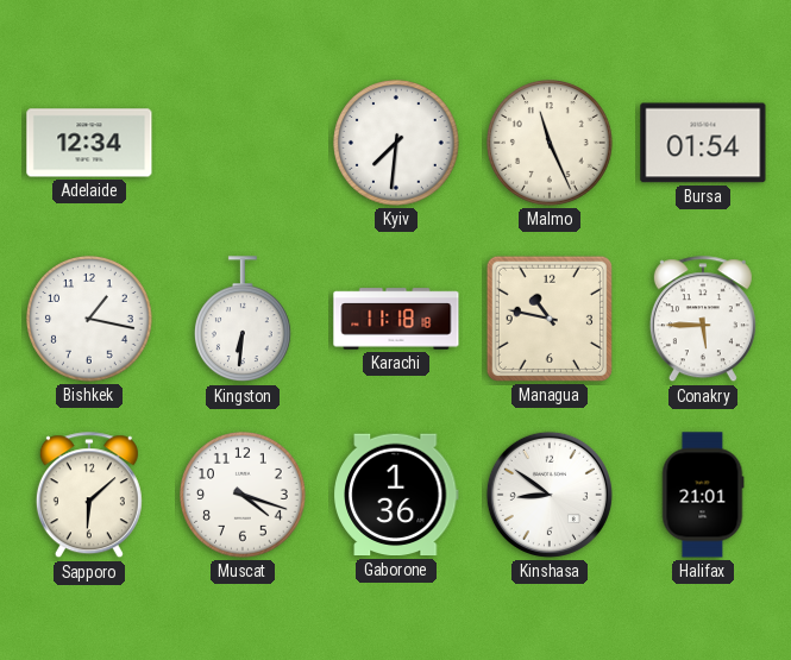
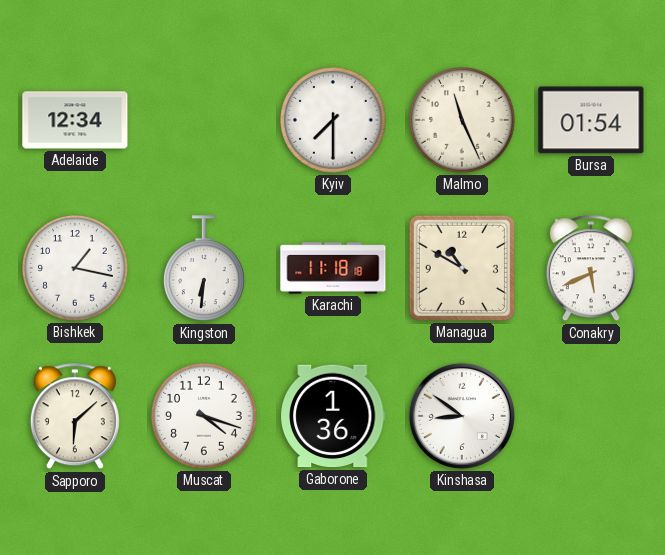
Kyiv: 7:31 -> 7:30 (333, 120)
Managua: 10:47 -> 10:50 (462, 268)
Conakry: 5:45 -> 5:41 (591, 269)
Halifax: 21:01 -> none (703, 495)
